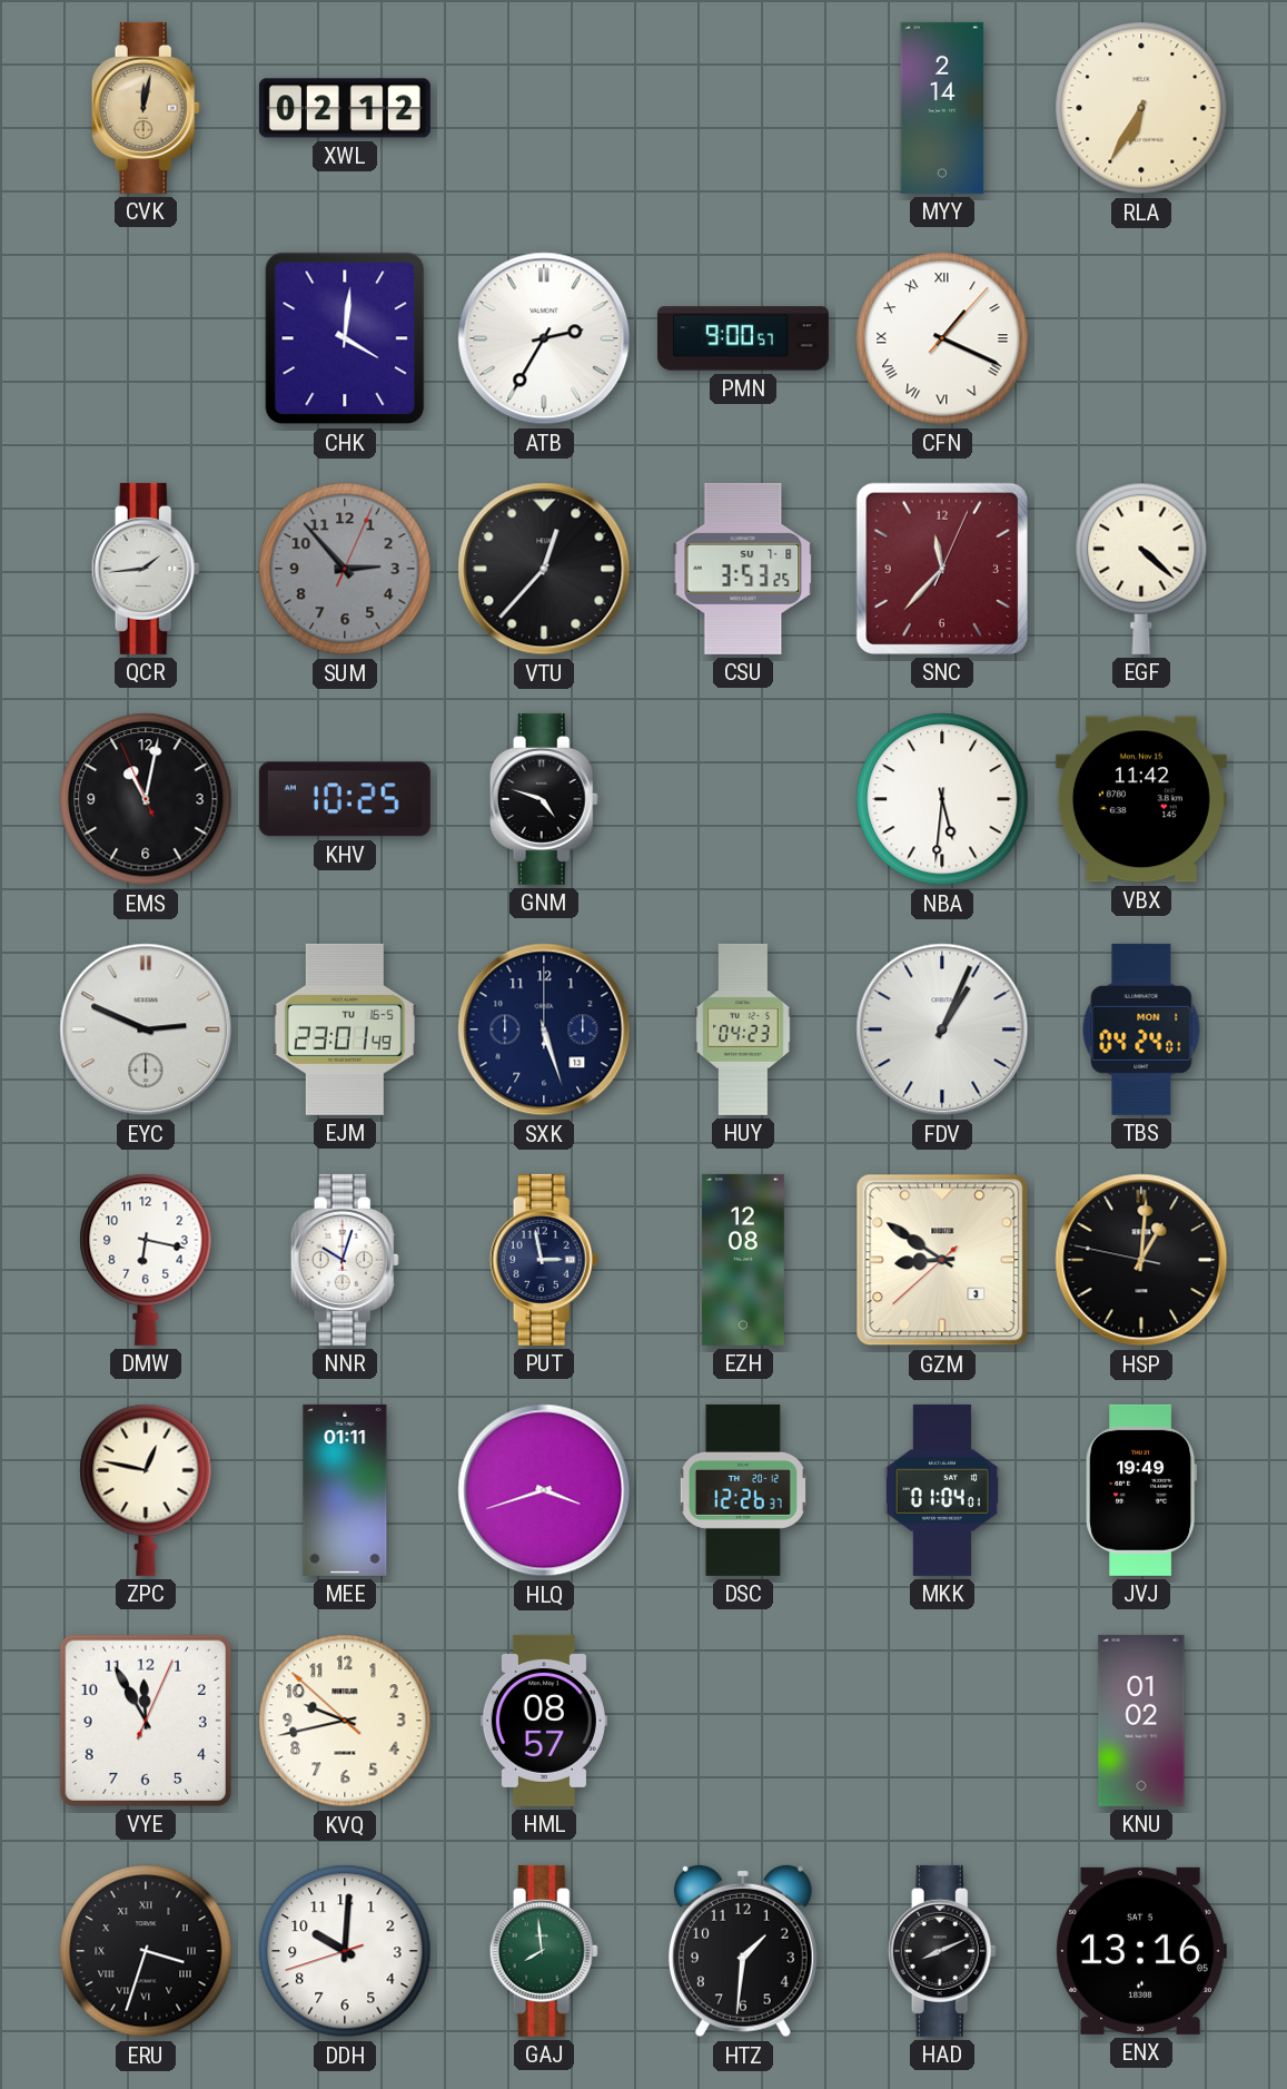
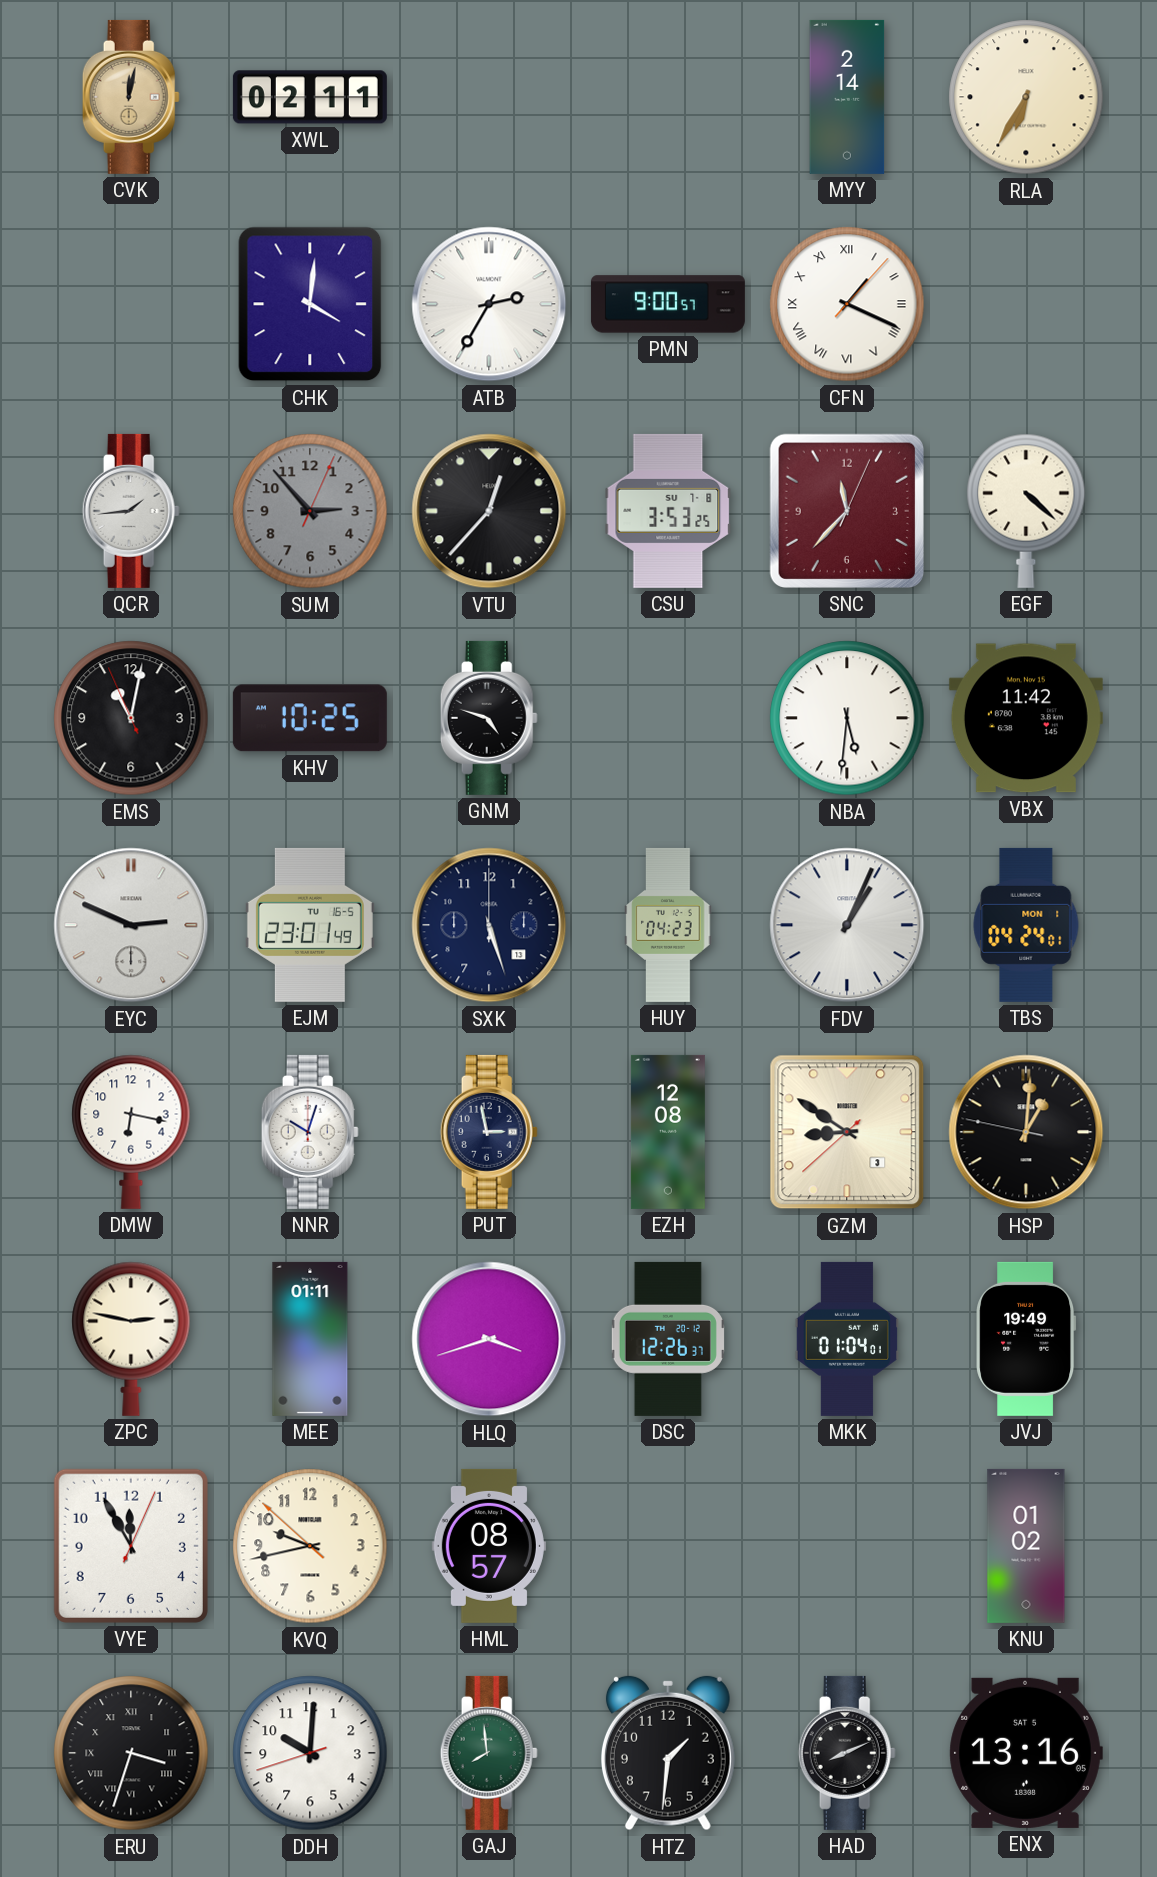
XWL: 02:12 -> 02:11 (310, 97)
ZPC: 12:47 -> 2:47 (131, 1339)
